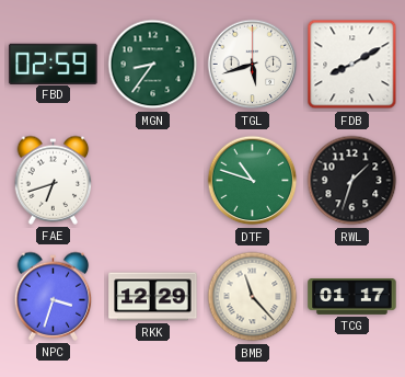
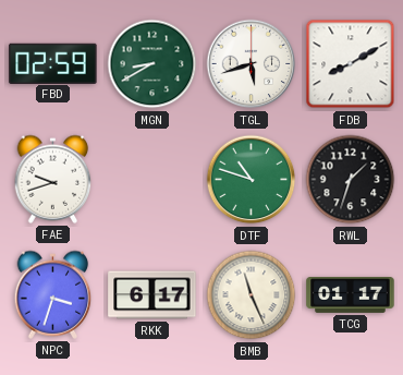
MGN: 8:36 -> 8:40 (152, 64)
FAE: 6:42 -> 9:42 (53, 179)
RKK: 12:29 -> 6:17 (152, 295)
BMB: 11:23 -> 11:26 (252, 295)
